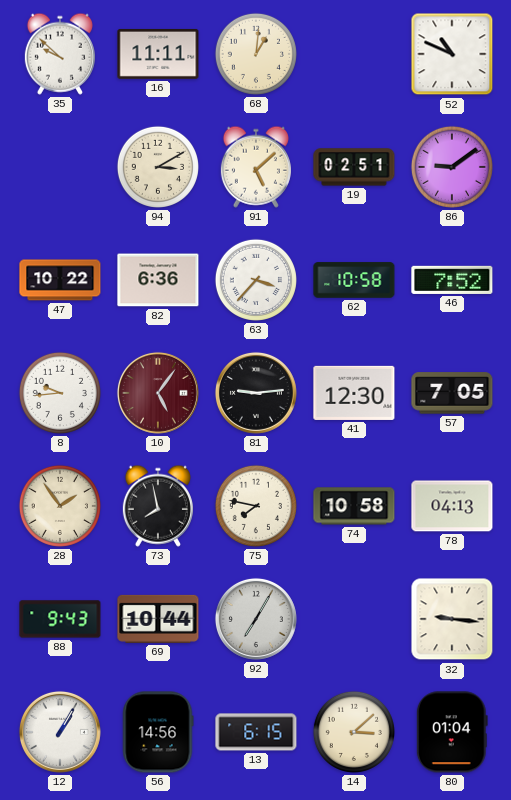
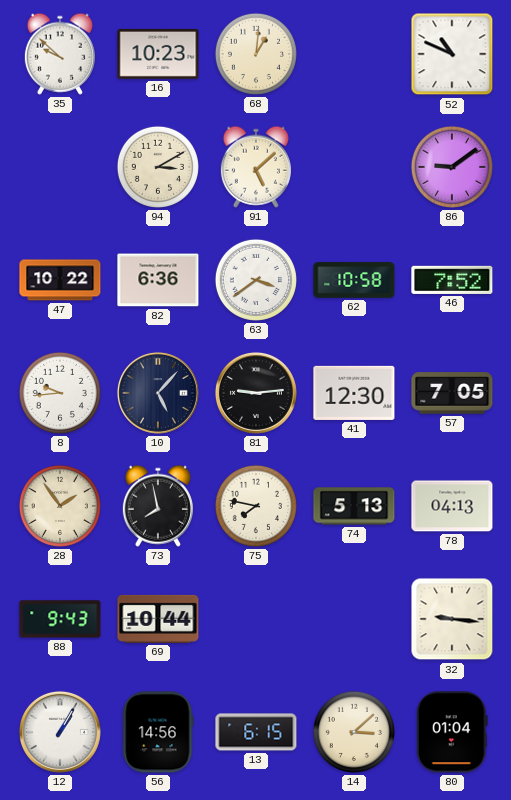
16: 11:11 -> 10:23 (158, 54)
19: 02:51 -> none (354, 167)
63: 3:37 -> 3:39 (256, 280)
10: 5:06 -> 5:07 (158, 393)
10 dial: burgundy -> navy (158, 393)
74: 10:58 -> 5:13 (354, 506)
92: 7:05 -> none (256, 619)
